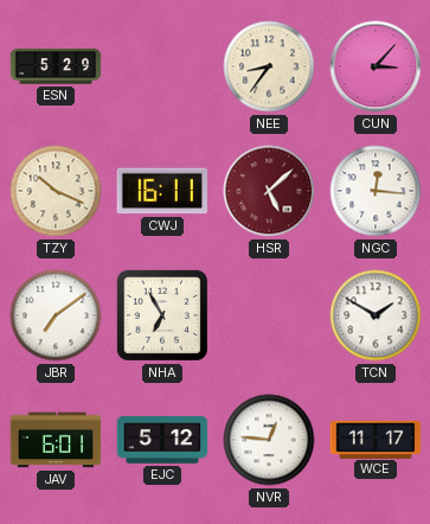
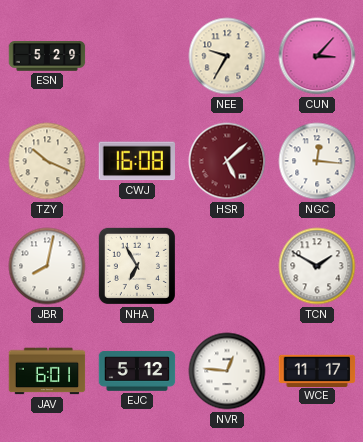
NEE: 8:36 -> 9:35 (227, 56)
CWJ: 16:11 -> 16:08 (136, 161)
JBR: 7:09 -> 8:02 (47, 266)
